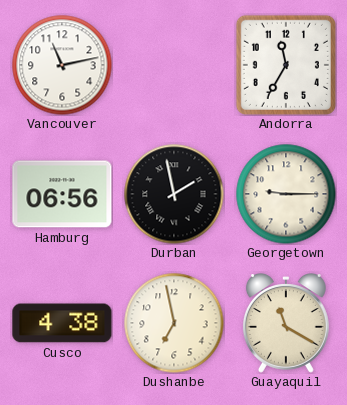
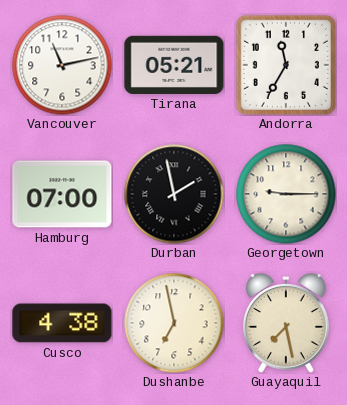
Tirana: none -> 05:21 (174, 65)
Hamburg: 06:56 -> 07:00 (62, 194)
Guayaquil: 11:20 -> 7:28 (286, 323)
